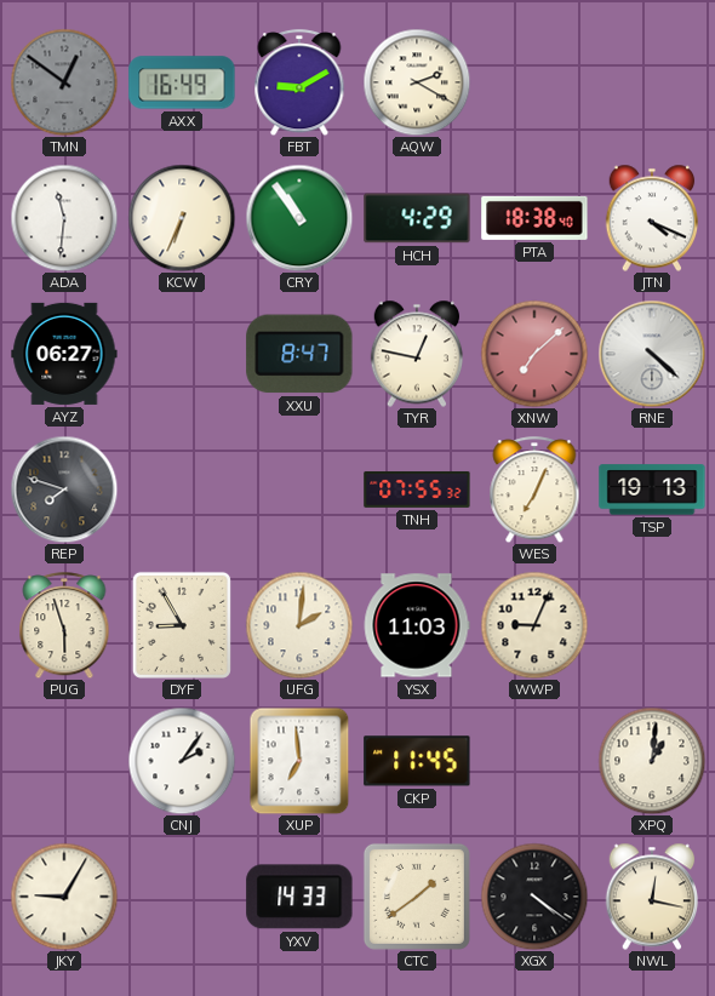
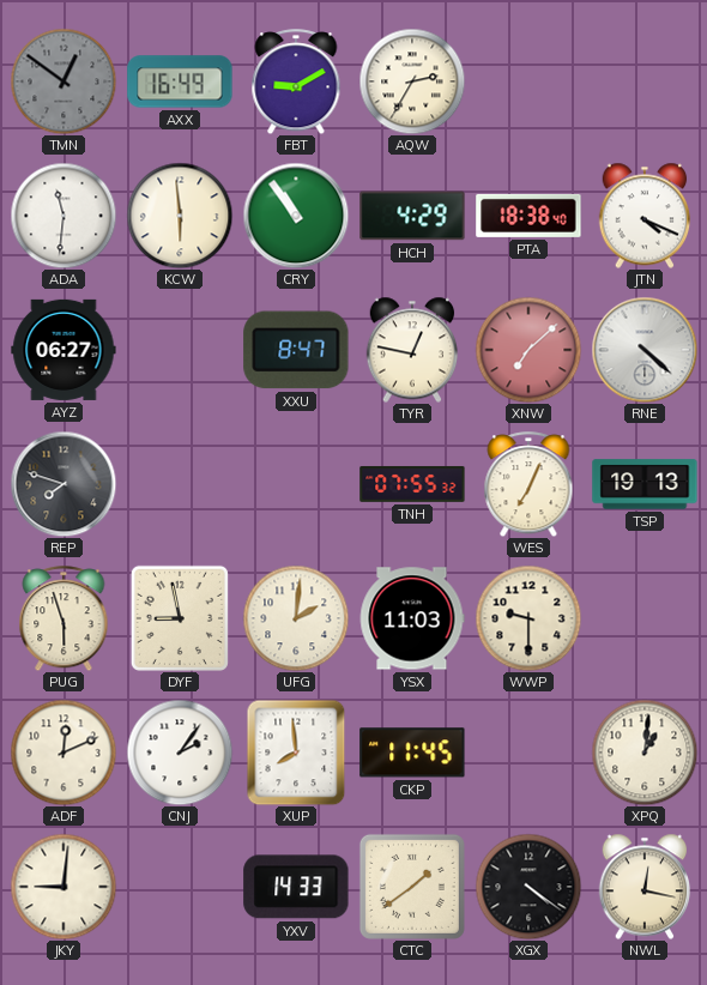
AQW: 2:20 -> 2:35 (412, 81)
KCW: 6:34 -> 5:59 (180, 216)
DYF: 8:55 -> 8:58 (180, 618)
WWP: 9:04 -> 9:30 (528, 618)
ADF: none -> 12:11 (64, 753)
XUP: 6:59 -> 7:59 (296, 753)
JKY: 9:05 -> 9:01 (64, 887)
